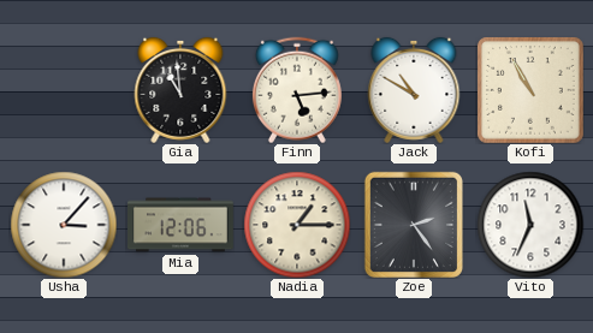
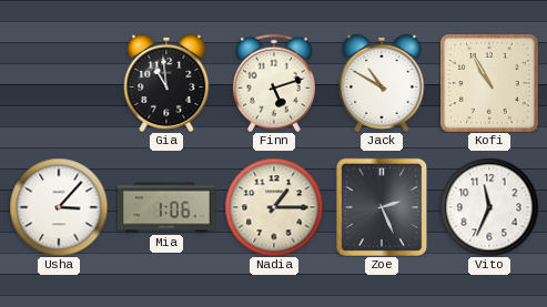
Finn: 5:14 -> 5:12 (274, 83)
Mia: 12:06 -> 1:06 (168, 207)
Zoe: 2:24 -> 2:26 (382, 207)
